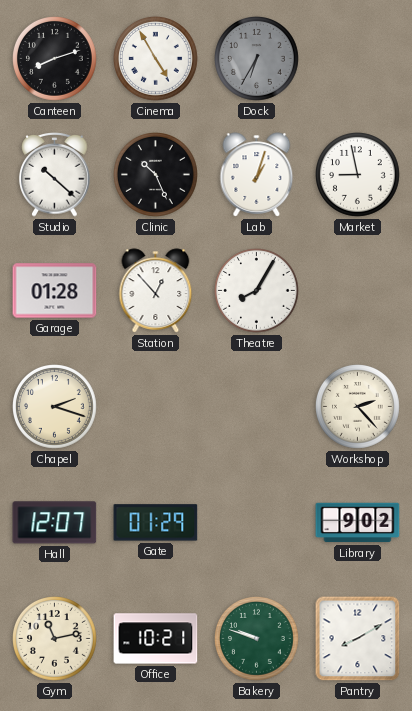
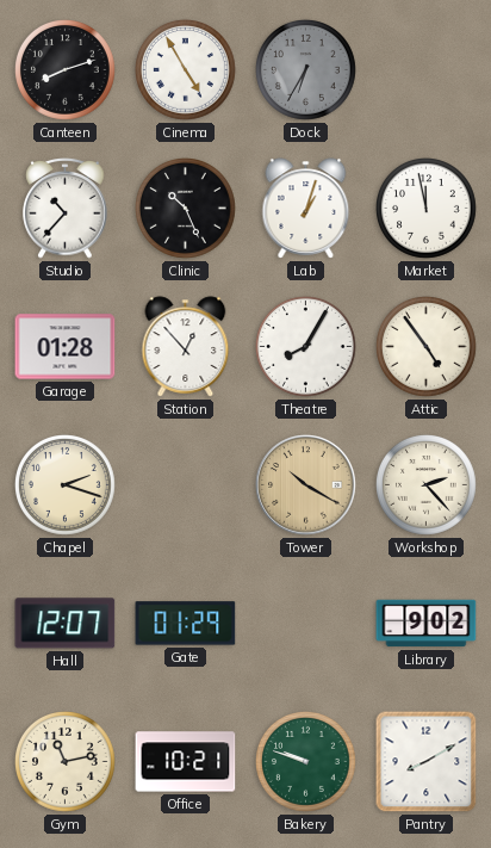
Studio: 10:22 -> 10:37 (66, 209)
Market: 8:58 -> 11:58 (427, 209)
Attic: none -> 4:54 (427, 347)
Tower: none -> 10:20 (306, 485)
